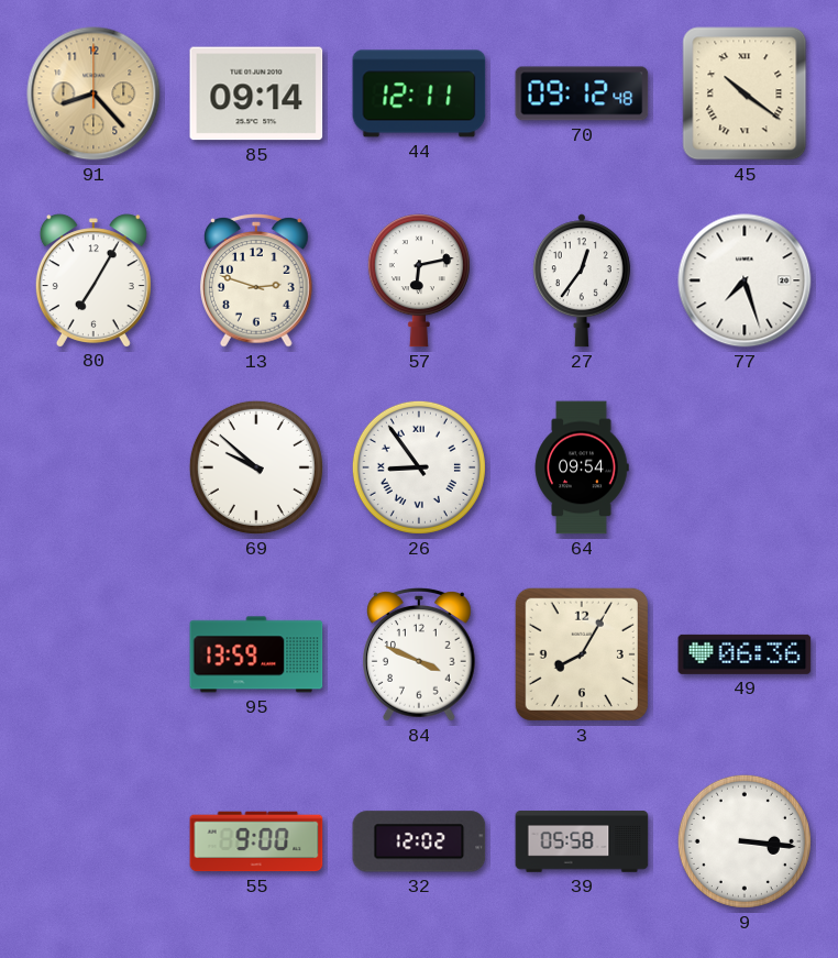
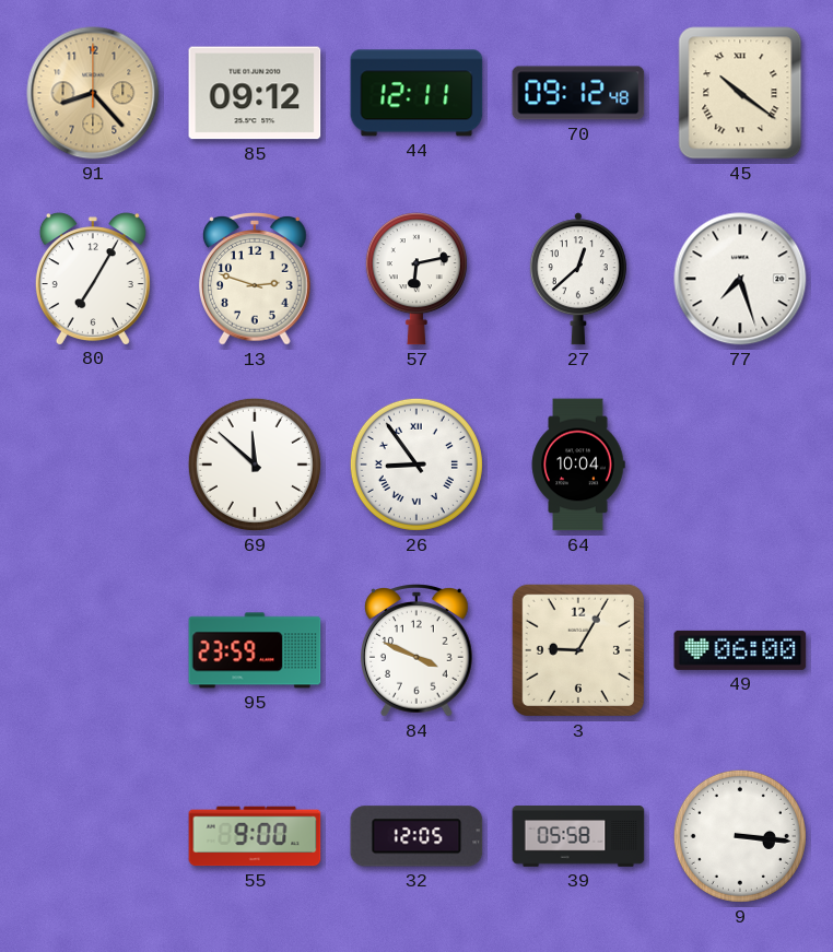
85: 09:14 -> 09:12 (255, 93)
27: 12:36 -> 12:38 (578, 279)
69: 9:52 -> 11:52 (255, 465)
64: 09:54 -> 10:04 (578, 465)
95: 13:59 -> 23:59 (255, 650)
3: 8:05 -> 9:05 (578, 650)
49: 06:36 -> 06:00 (740, 650)
32: 12:02 -> 12:05 (416, 836)
